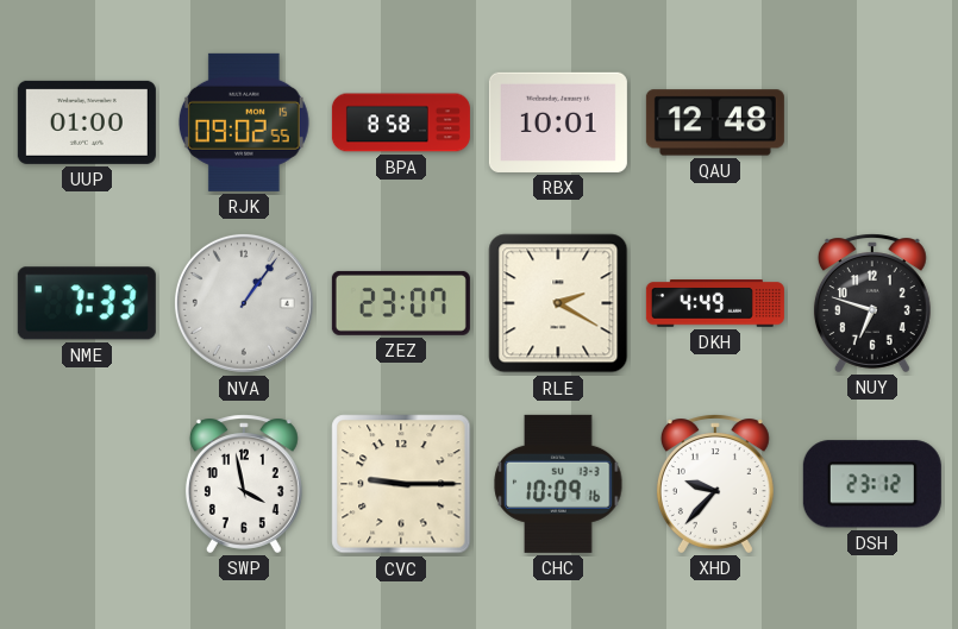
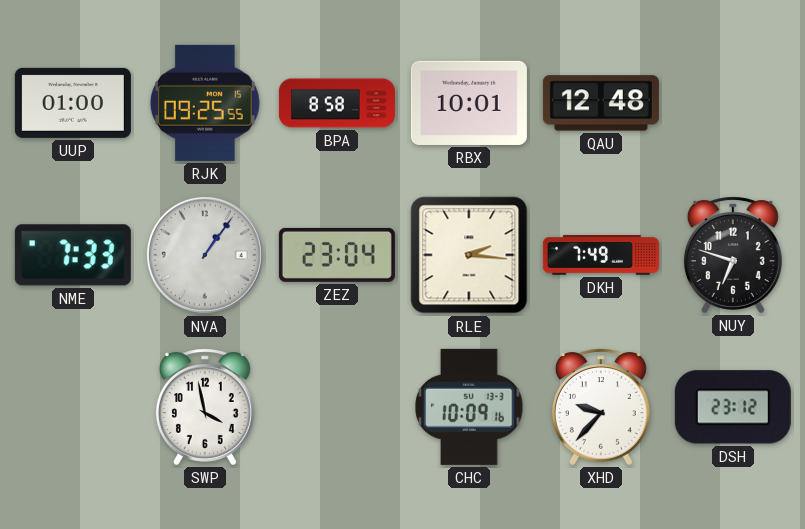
RJK: 09:02 -> 09:25 (205, 103)
ZEZ: 23:07 -> 23:04 (337, 255)
RLE: 2:20 -> 2:16 (469, 255)
DKH: 4:49 -> 7:49 (601, 255)
CVC: 9:15 -> none (401, 484)
